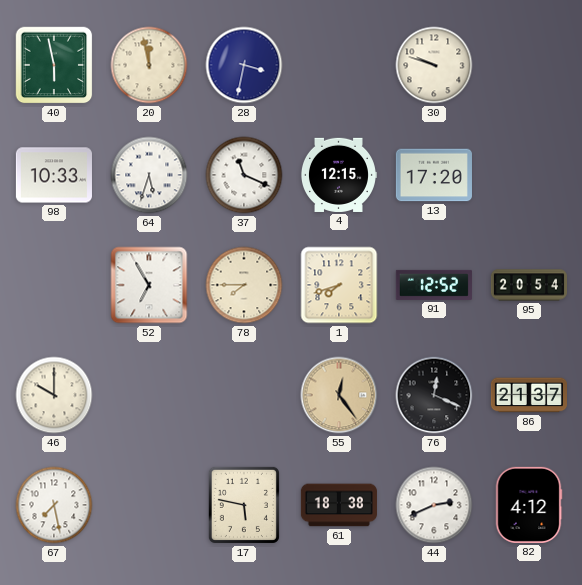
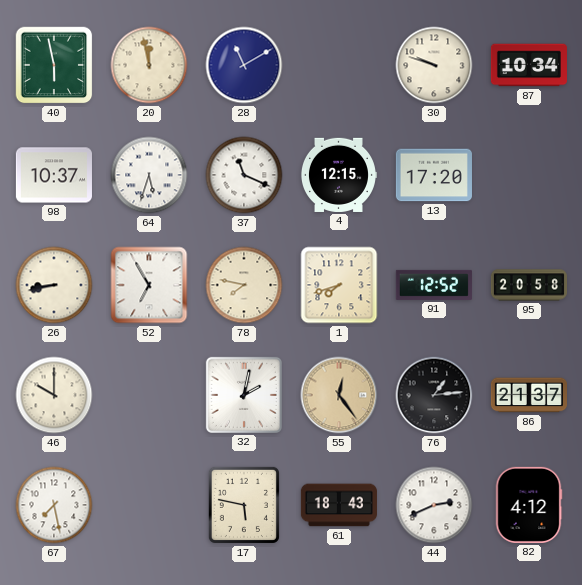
28: 3:32 -> 11:10 (244, 65)
87: none -> 10:34 (529, 65)
98: 10:33 -> 10:37 (54, 175)
26: none -> 8:43 (54, 285)
78: 7:45 -> 7:47 (244, 285)
95: 20:54 -> 20:58 (528, 285)
32: none -> 2:02 (244, 395)
76: 12:19 -> 1:14 (434, 395)
61: 18:38 -> 18:43 (339, 505)
